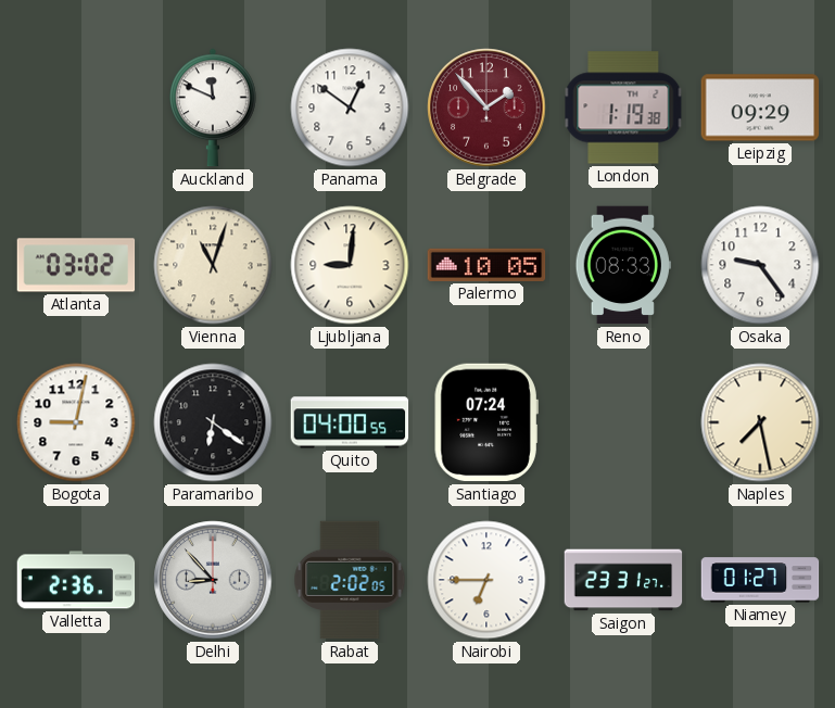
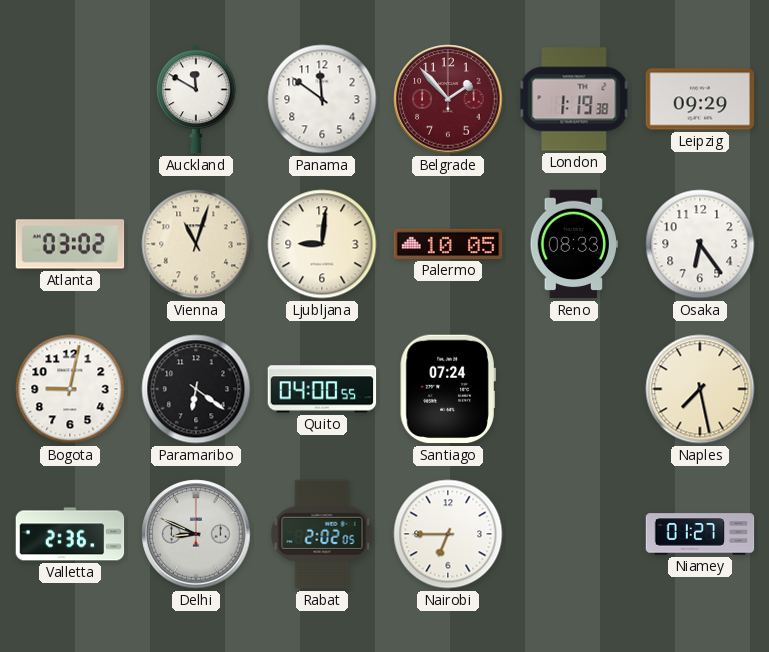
Auckland: 11:49 -> 11:50 (196, 99)
Panama: 12:51 -> 11:51 (322, 99)
Osaka: 9:24 -> 6:24 (700, 244)
Delhi: 8:53 -> 8:49 (196, 534)
Saigon: 23:31 -> none (623, 580)
